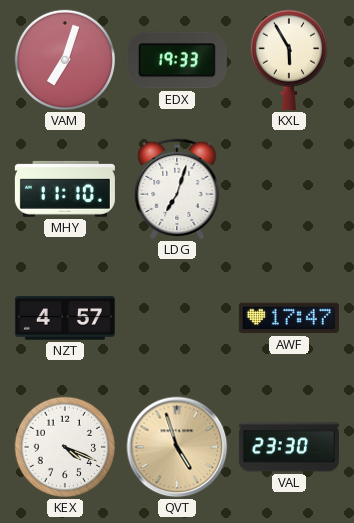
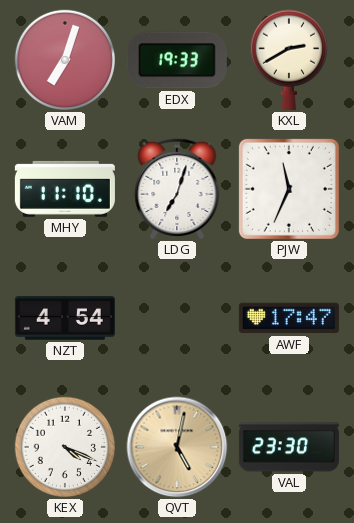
KXL: 5:55 -> 2:40 (288, 60)
PJW: none -> 11:34 (289, 189)
NZT: 4:57 -> 4:54 (65, 318)
QVT: 4:57 -> 5:02 (177, 447)
